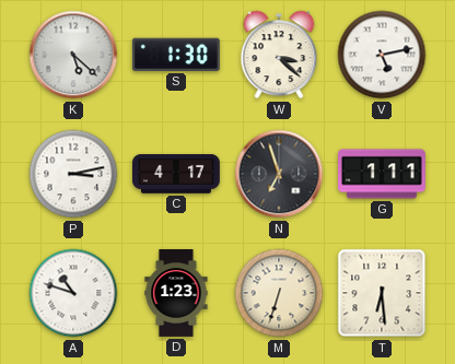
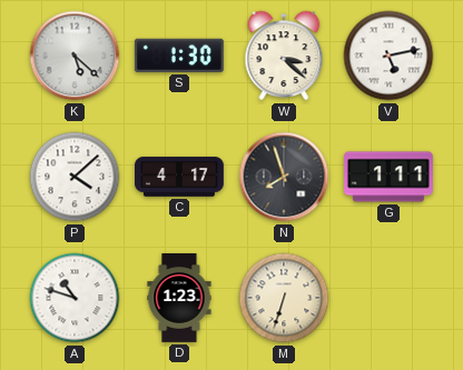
P: 3:13 -> 4:08 (75, 177)
N: 6:57 -> 7:57 (284, 177)
T: 6:29 -> none (382, 293)
